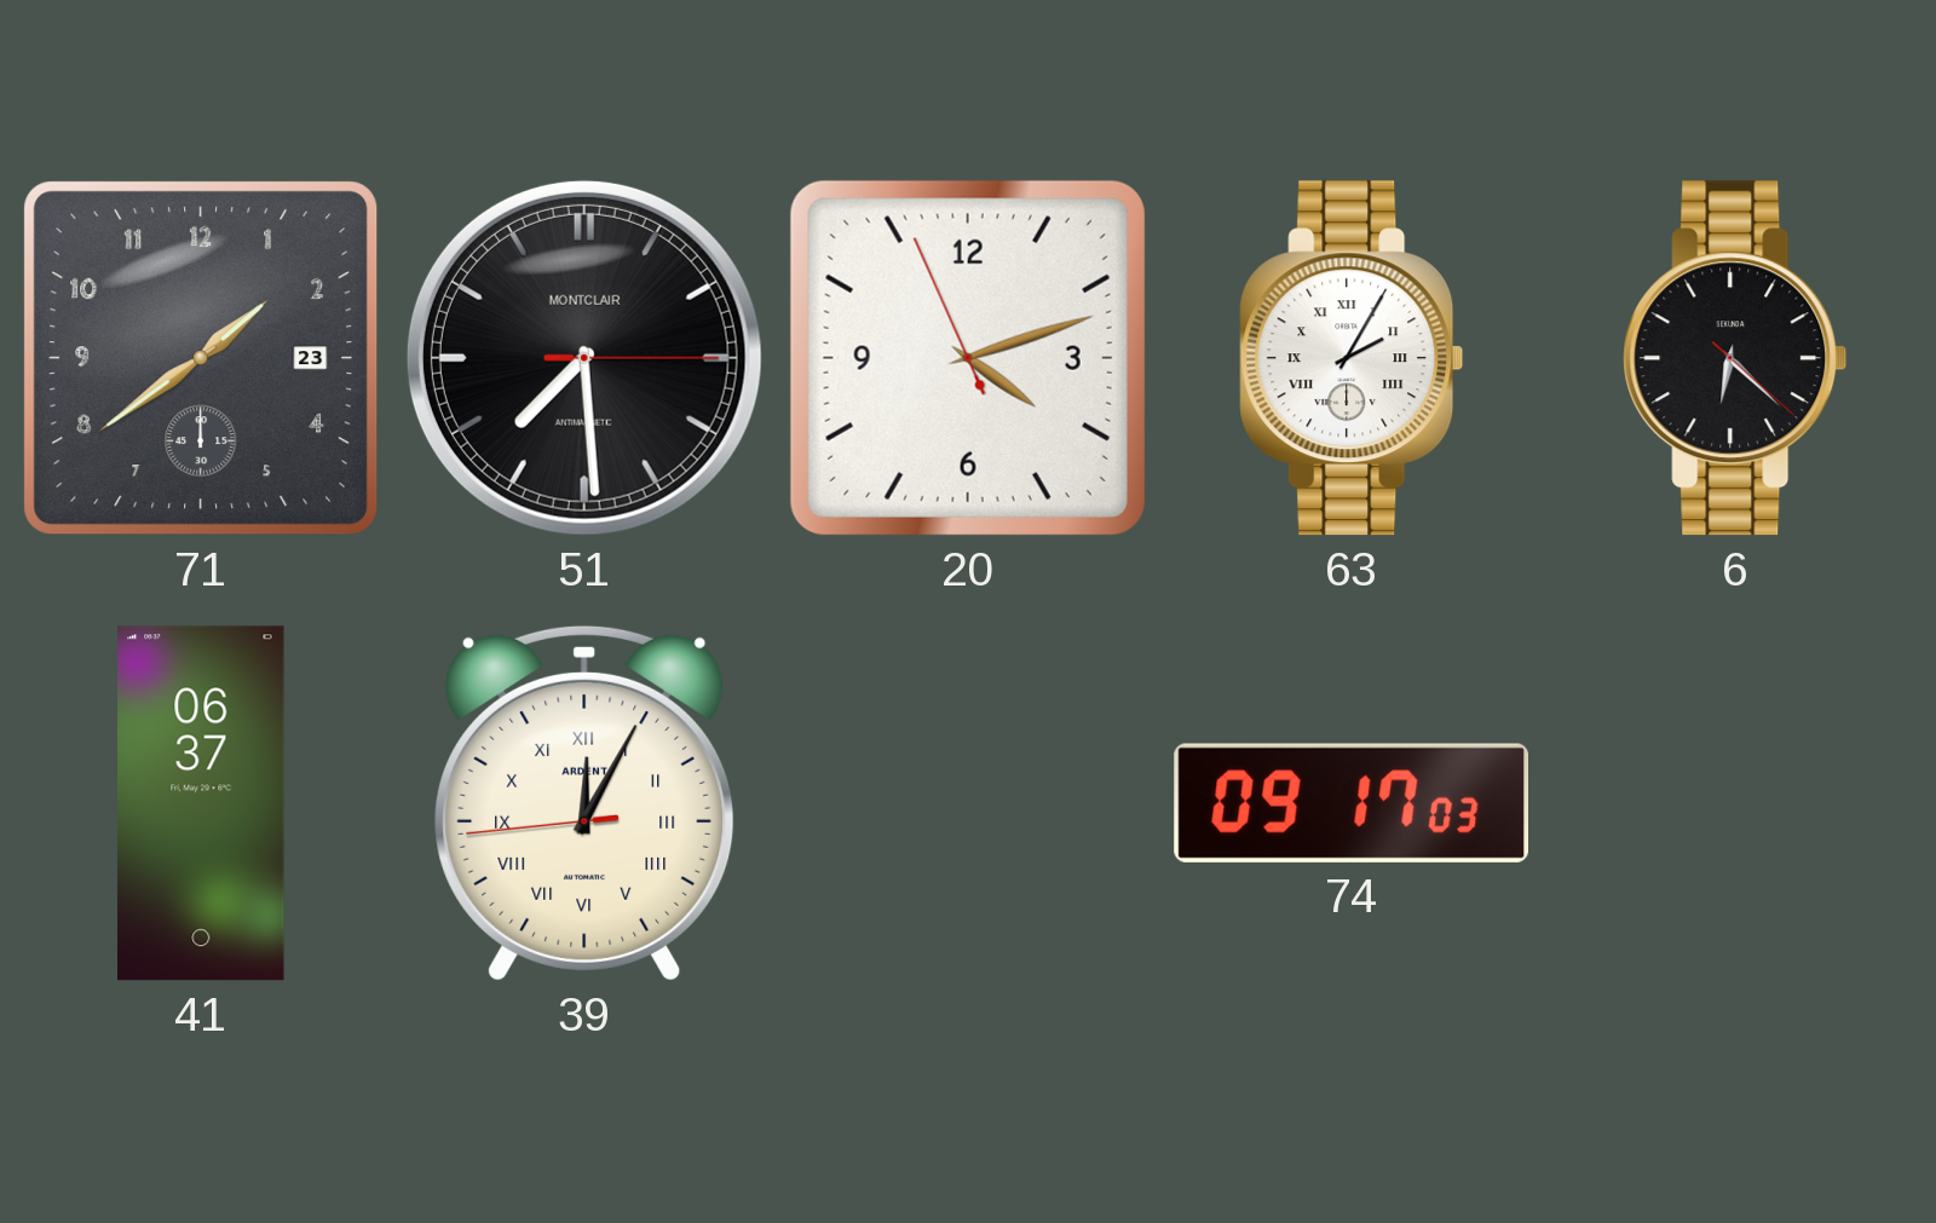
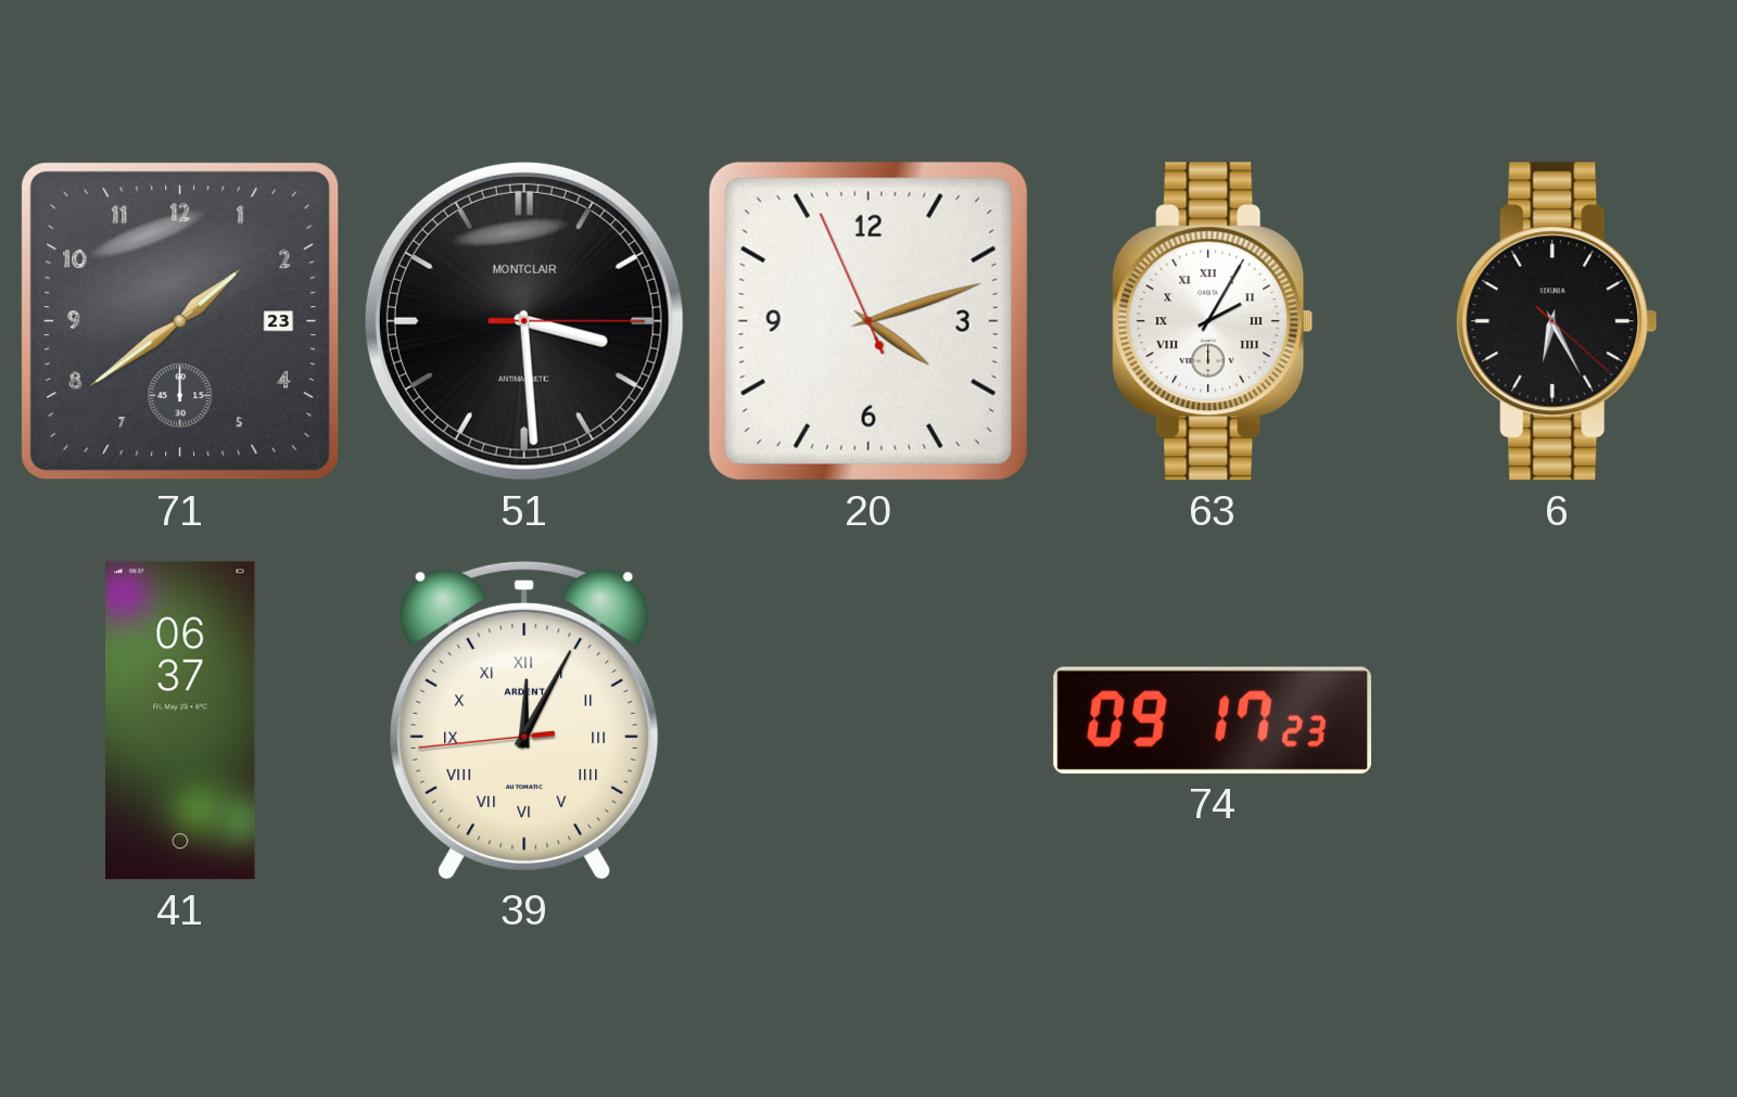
51: 7:29 -> 3:29 (524, 321)
6: 6:22 -> 6:25 (1557, 321)
74: 09:17:03 -> 09:17:23 (1213, 720)
